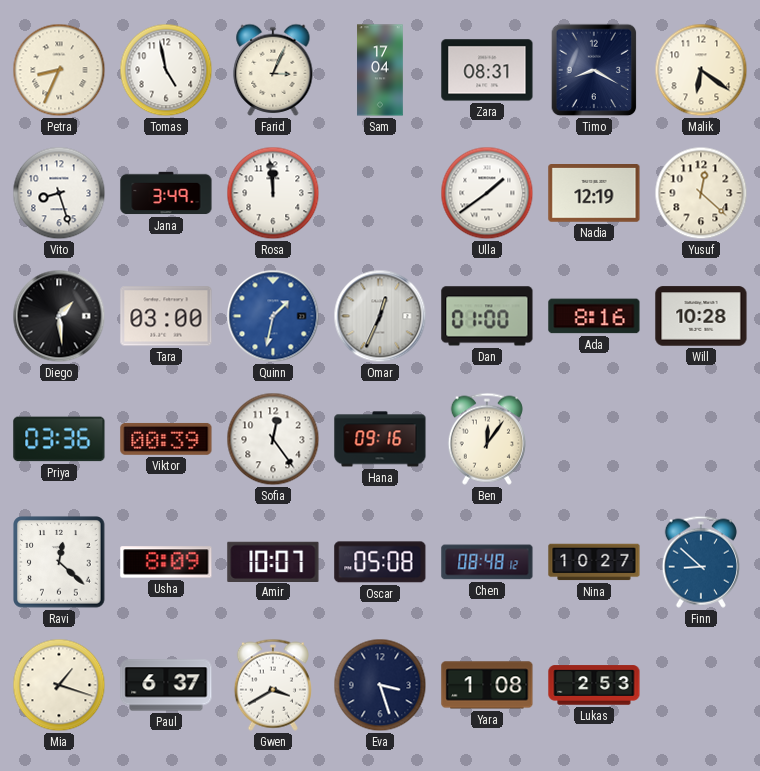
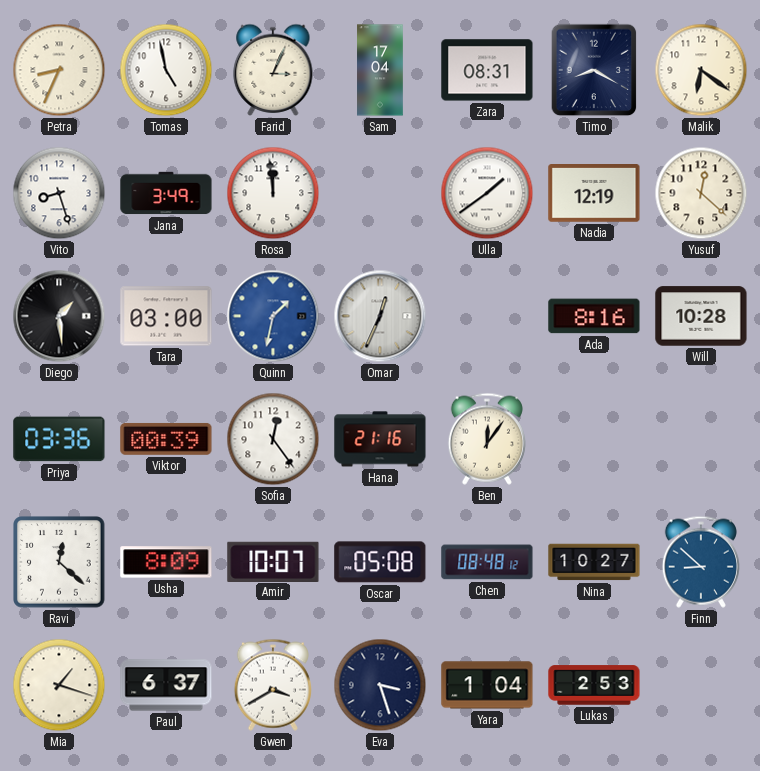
Dan: 01:00 -> none (487, 316)
Hana: 09:16 -> 21:16 (380, 439)
Yara: 1:08 -> 1:04 (487, 685)
